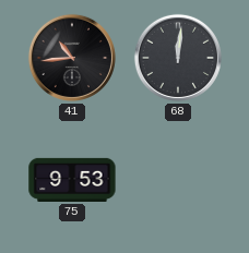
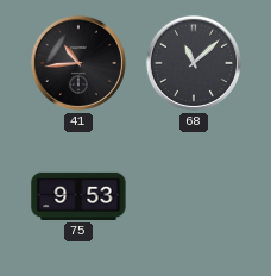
68: 12:01 -> 11:08 (194, 63)
